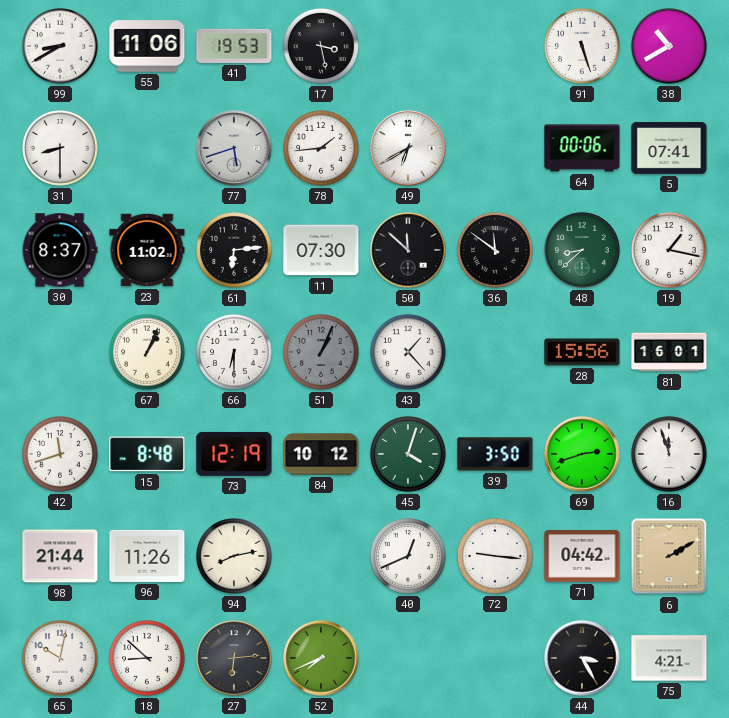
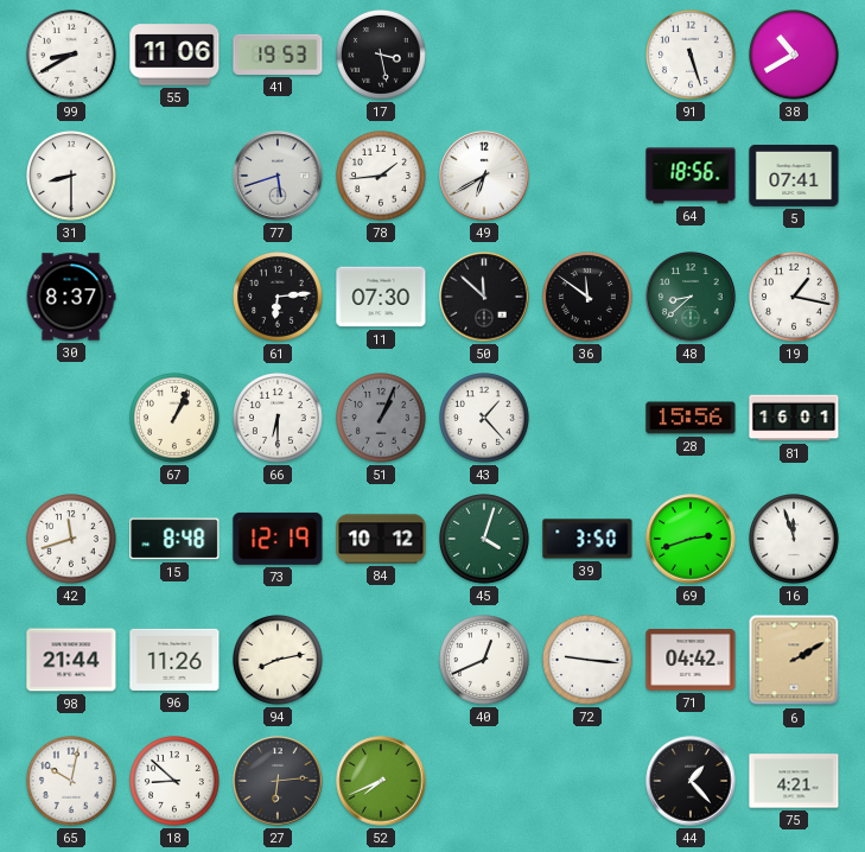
64: 00:06 -> 18:56 (691, 176)
23: 11:02 -> none (147, 250)
44: 3:25 -> 1:23 (691, 781)
